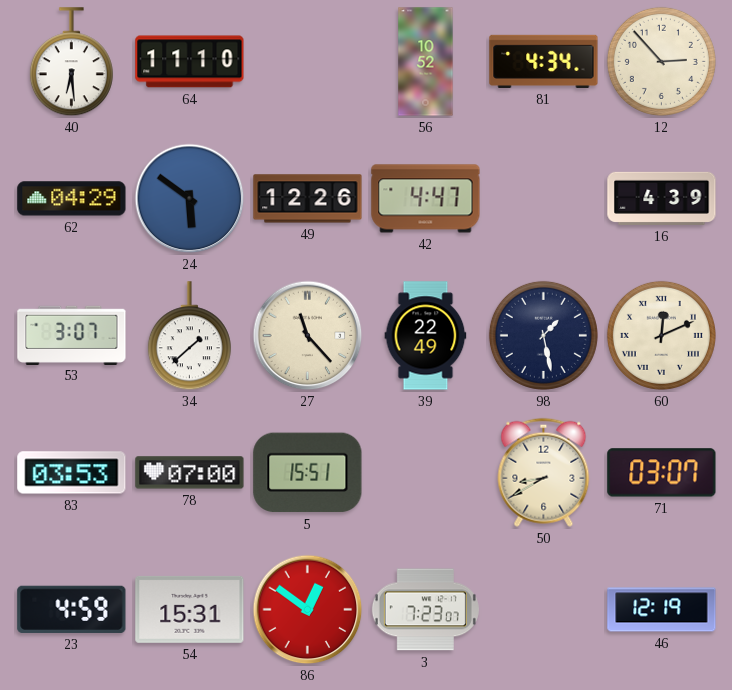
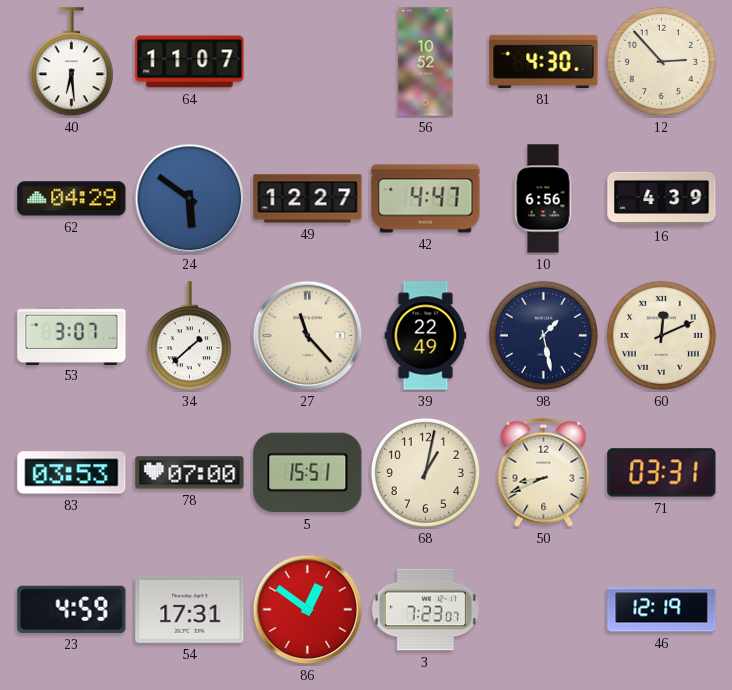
64: 11:10 -> 11:07 (190, 62)
81: 4:34 -> 4:30 (544, 61)
49: 12:26 -> 12:27 (308, 199)
10: none -> 6:56 (543, 199)
68: none -> 1:02 (425, 472)
50: 8:40 -> 8:41 (544, 472)
71: 03:07 -> 03:31 (662, 473)
54: 15:31 -> 17:31 (190, 609)
